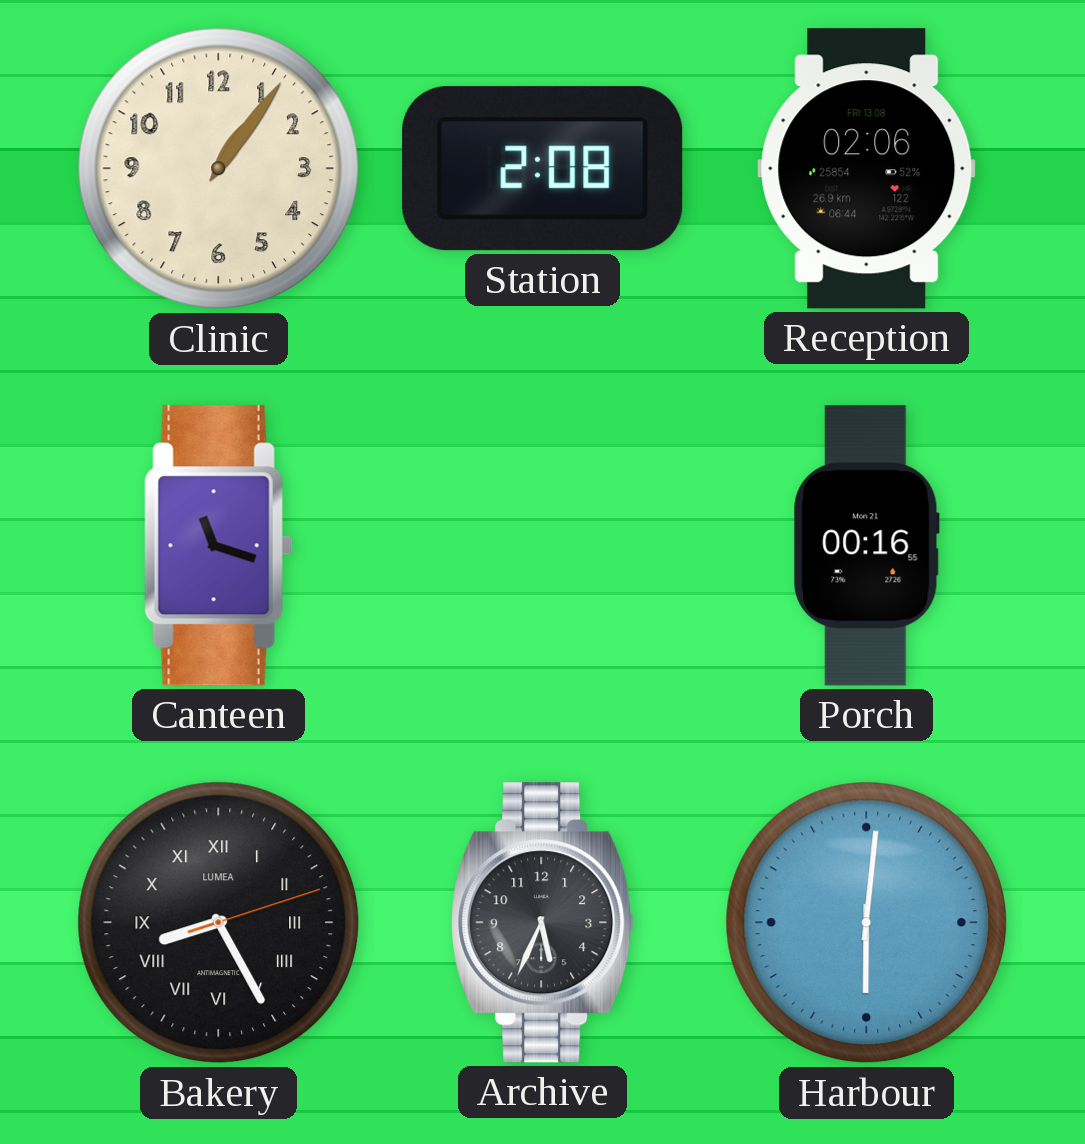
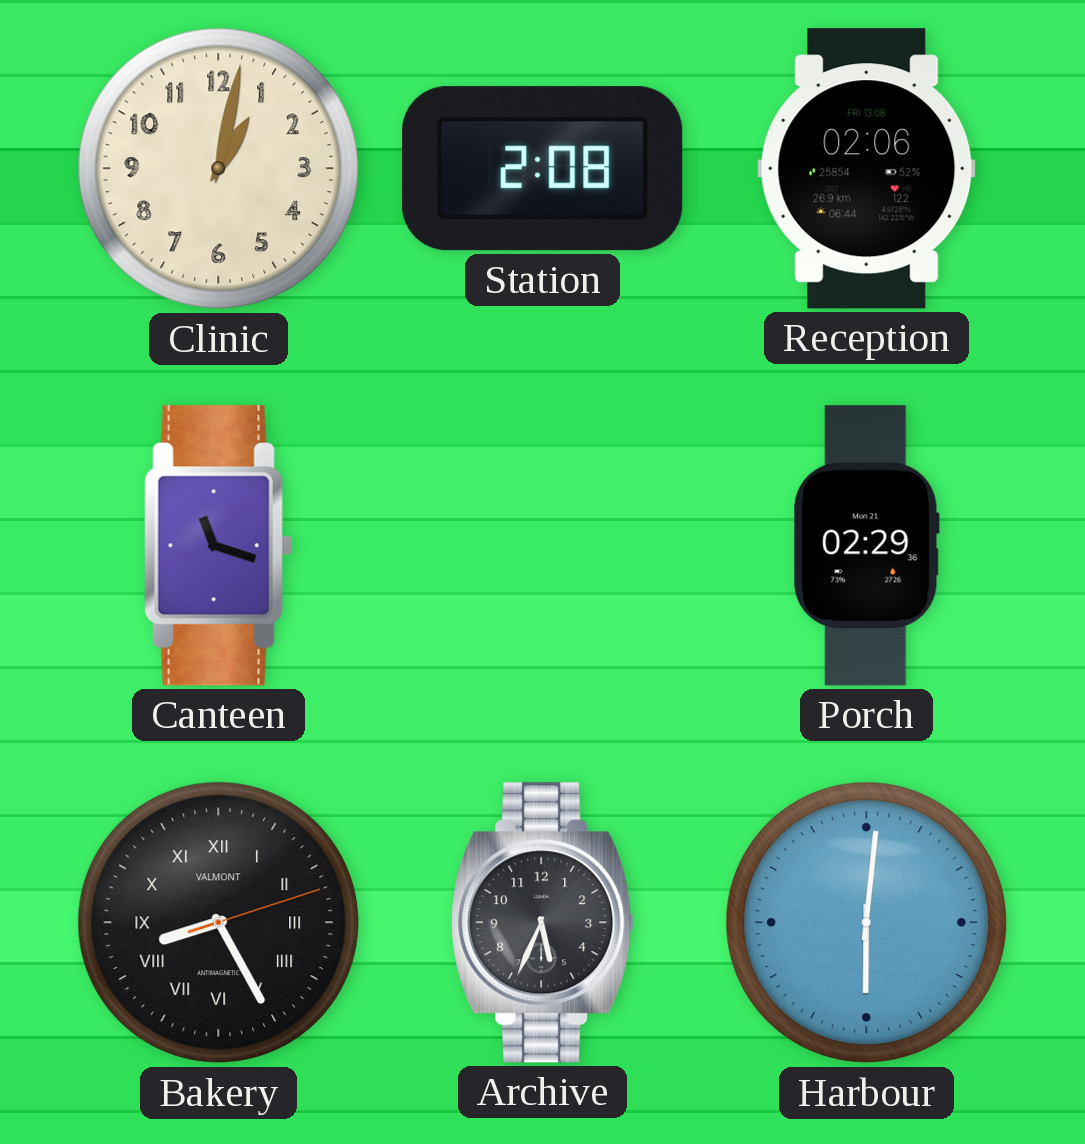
Clinic: 1:06 -> 1:02 (219, 169)
Porch: 00:16 -> 02:29 (867, 546)
Bakery brand: LUMEA -> VALMONT (219, 923)
